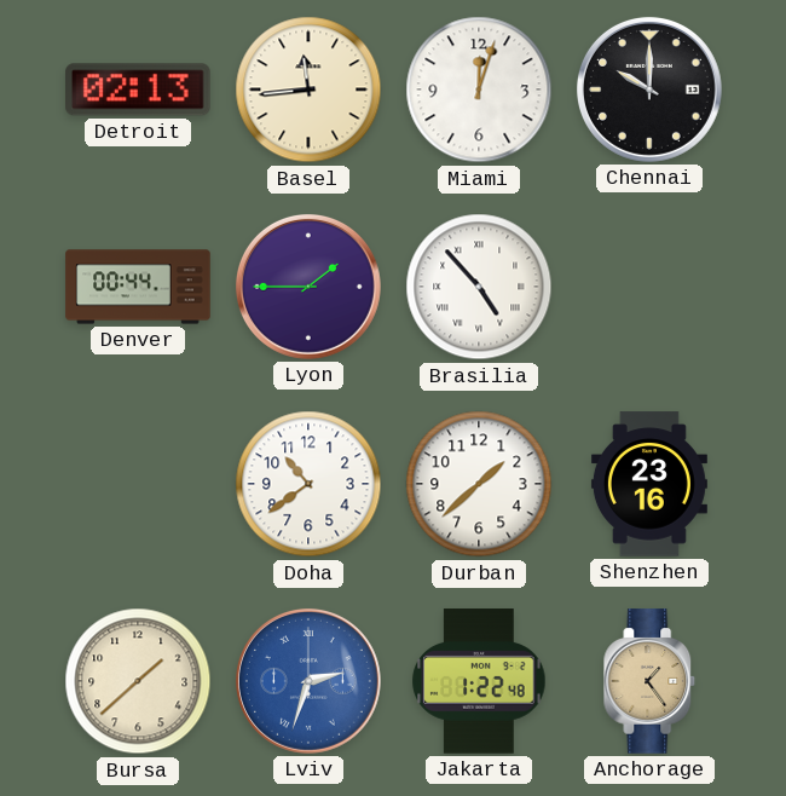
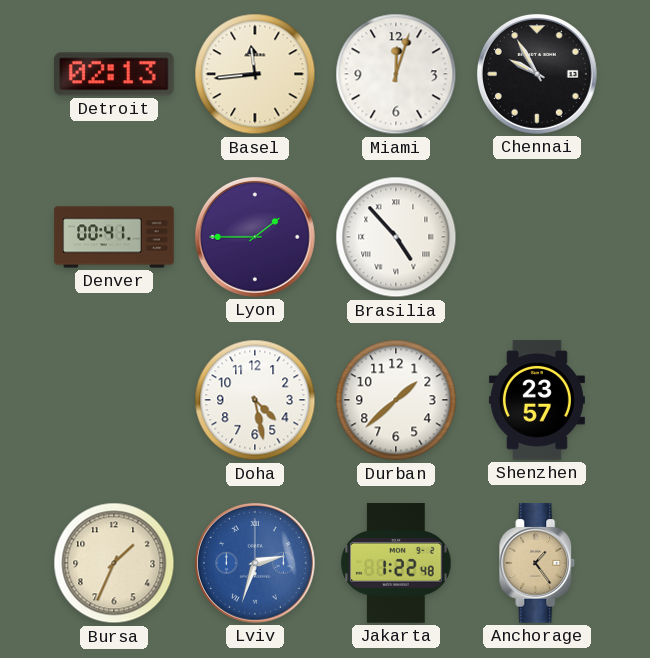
Chennai: 10:00 -> 9:55 (537, 74)
Denver: 00:44 -> 00:41 (114, 237)
Doha: 10:39 -> 4:28 (255, 400)
Shenzhen: 23:16 -> 23:57 (537, 400)
Bursa: 1:38 -> 1:34 (114, 563)
